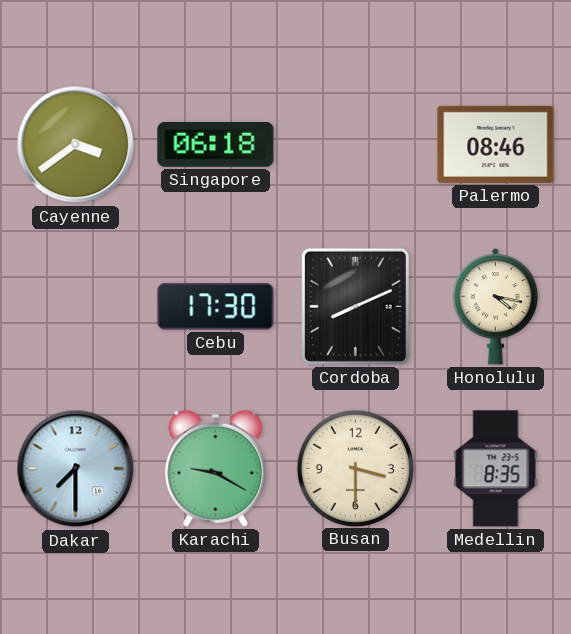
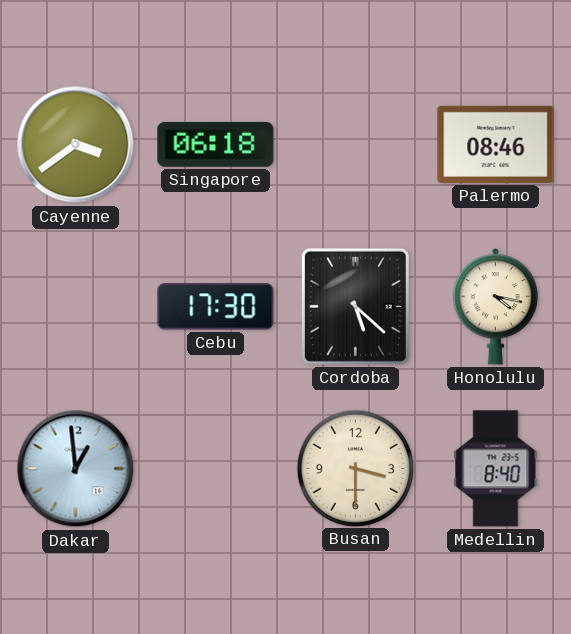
Cordoba: 8:11 -> 5:22 (355, 306)
Dakar: 7:30 -> 12:59 (76, 469)
Karachi: 9:20 -> none (216, 468)
Medellin: 8:35 -> 8:40 (496, 469)
